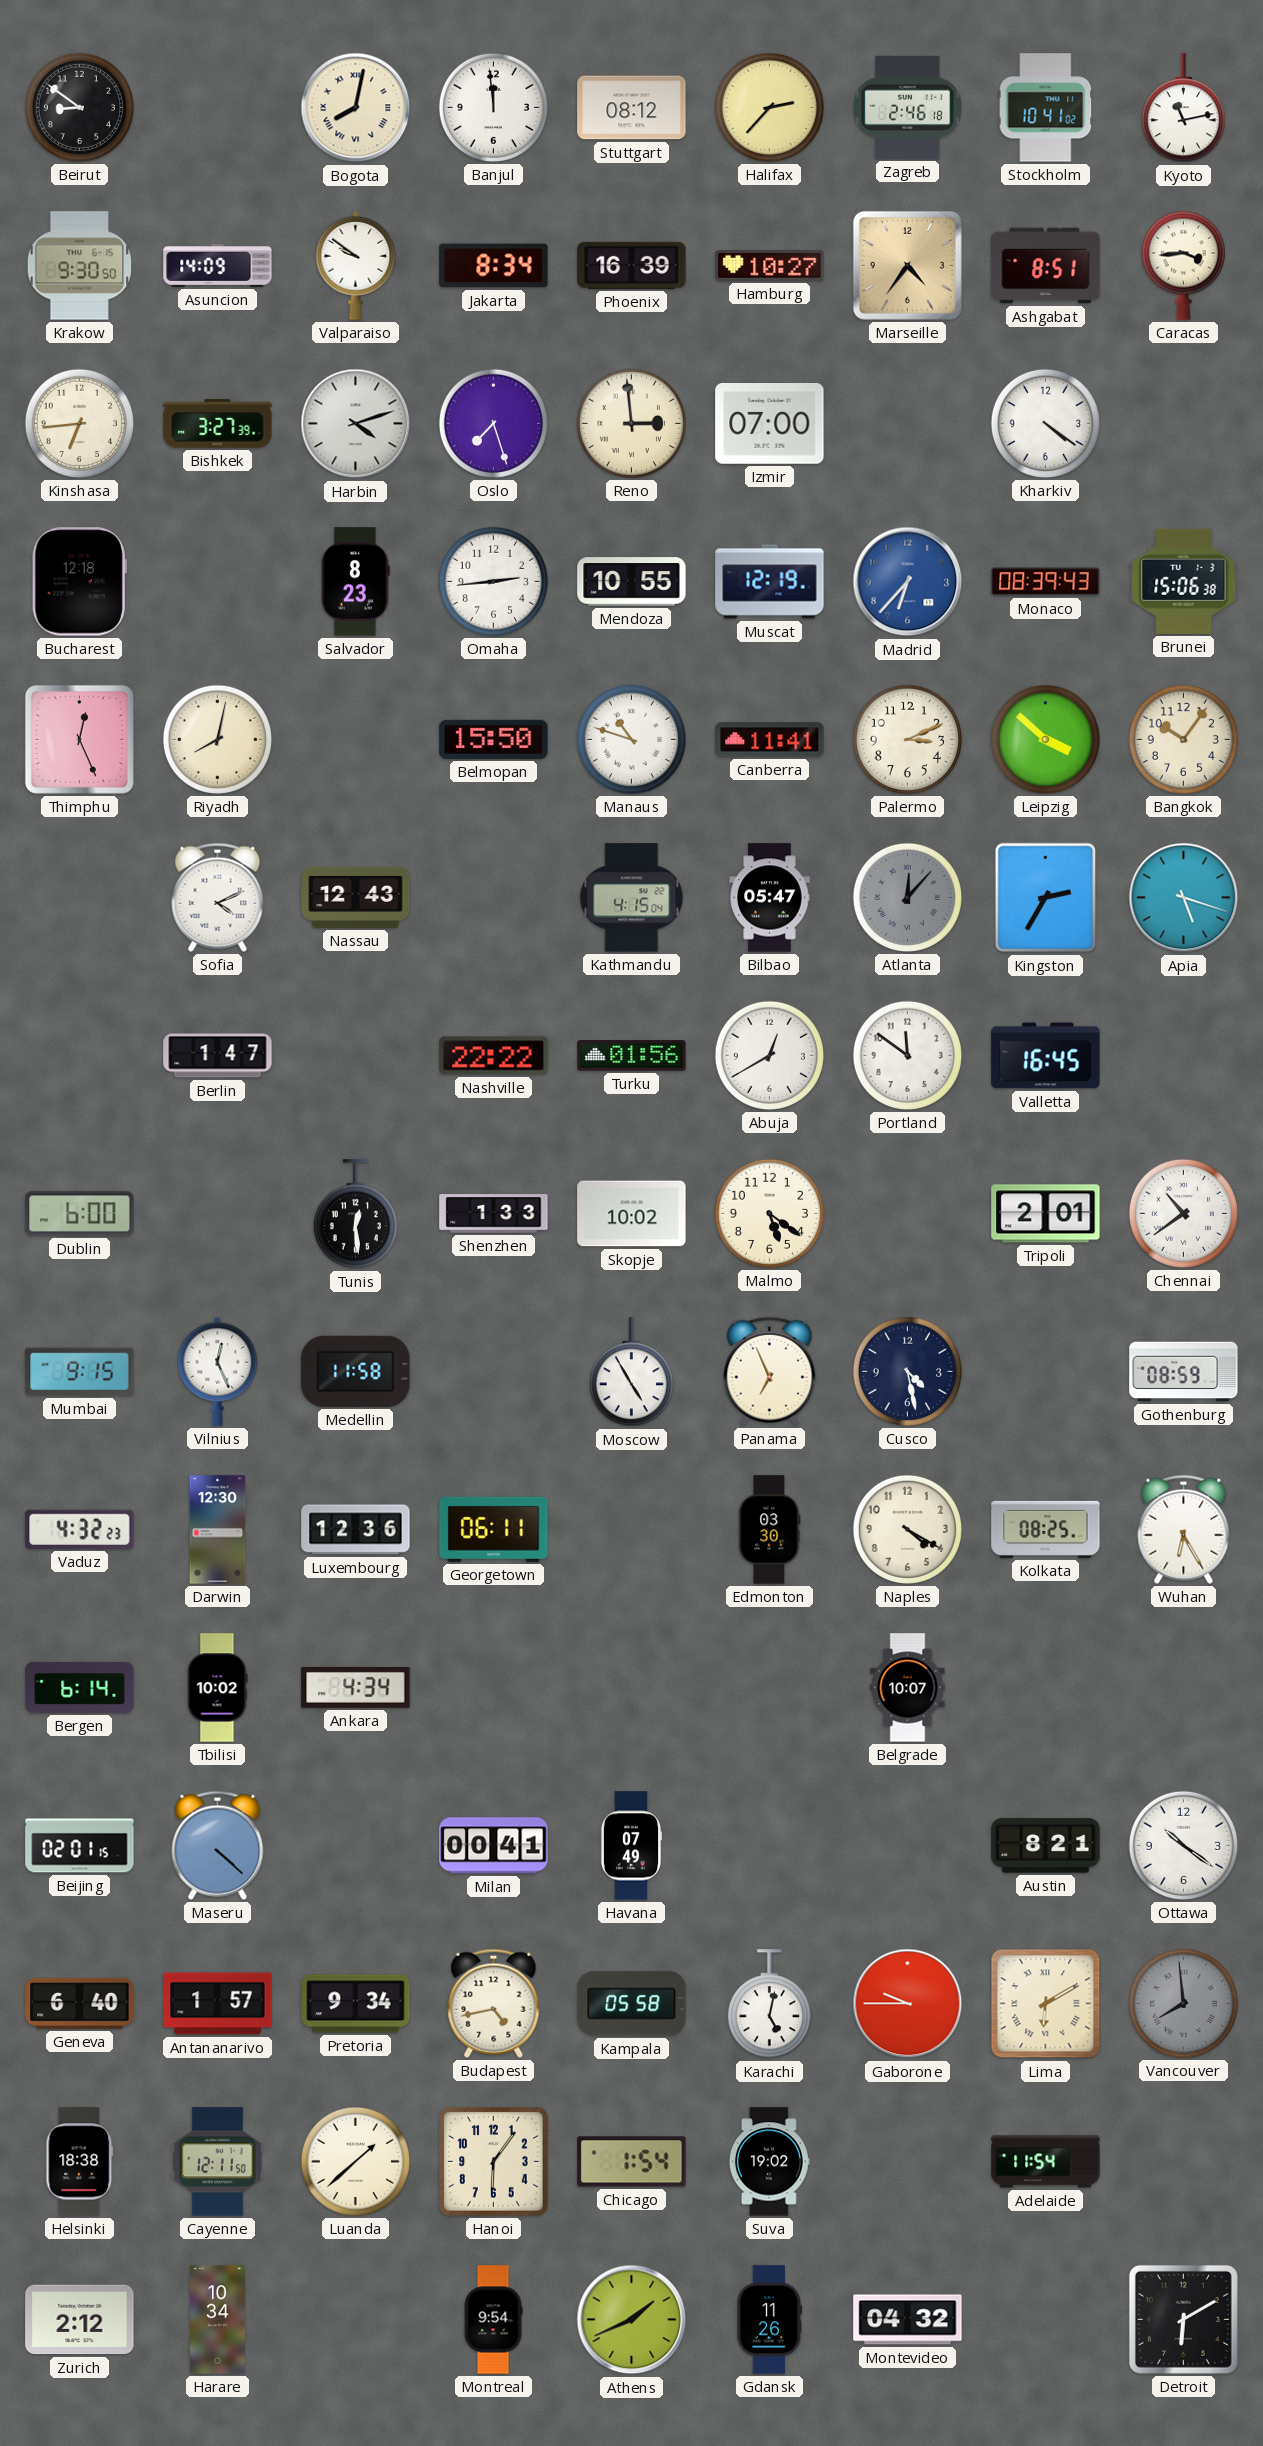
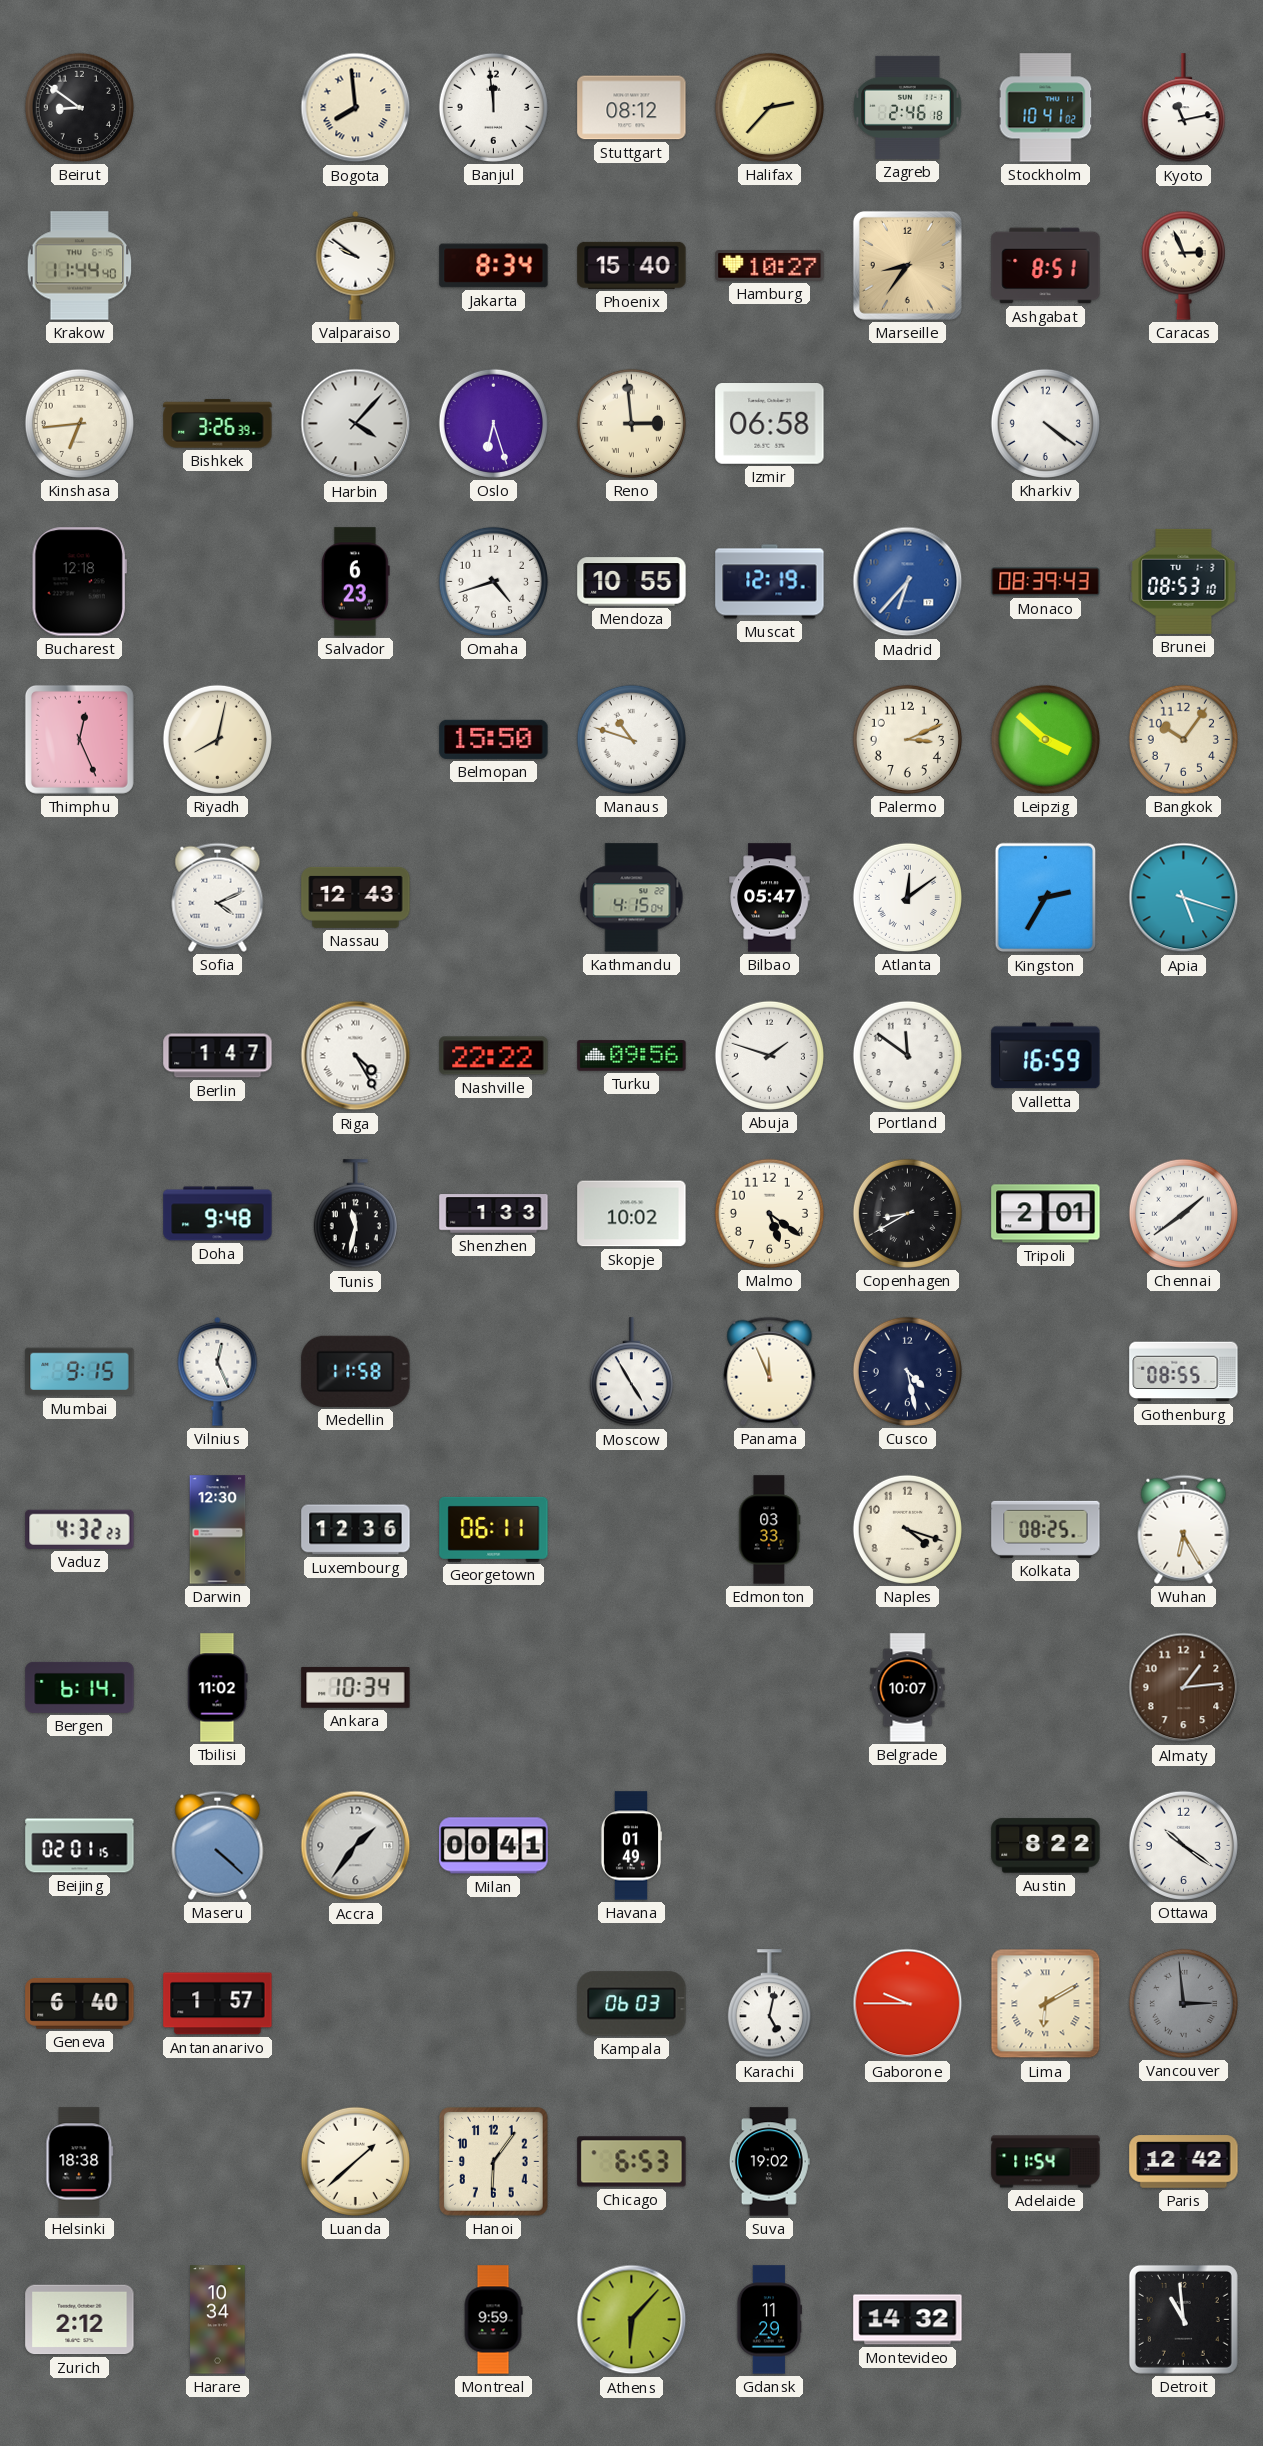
Bogota: 8:02 -> 7:59 (356, 108)
Krakow: 9:30 -> 11:44 (80, 266)
Asuncion: 14:09 -> none (218, 266)
Phoenix: 16:39 -> 15:40 (632, 265)
Marseille: 4:36 -> 8:36 (907, 265)
Caracas: 3:44 -> 2:56 (1183, 265)
Bishkek: 3:27 -> 3:26 (218, 424)
Harbin: 4:12 -> 4:07 (356, 424)
Oslo: 7:27 -> 6:27 (493, 423)
Izmir: 07:00 -> 06:58 (770, 424)
Salvador: 8:23 -> 6:23 (355, 582)
Omaha: 2:44 -> 4:42 (493, 581)
Brunei: 15:06 -> 08:53 (1184, 581)
Canberra: 11:41 -> none (770, 740)
Atlanta: 12:07 -> 12:09 (907, 897)
Atlanta dial: grey -> white (907, 897)
Riga: none -> 4:25 (356, 1056)
Turku: 01:56 -> 09:56 (632, 1056)
Abuja: 12:40 -> 1:48 (769, 1055)
Valletta: 16:45 -> 16:59 (1046, 1056)
Dublin: 6:00 -> none (80, 1214)
Doha: none -> 9:48 (218, 1214)
Tunis: 12:29 -> 11:32 (355, 1214)
Copenhagen: none -> 8:40 (907, 1213)
Chennai: 10:39 -> 1:39 (1183, 1213)
Panama: 6:56 -> 11:56 (770, 1371)
Gothenburg: 08:59 -> 08:55 (1184, 1372)
Edmonton: 03:30 -> 03:33 (770, 1530)
Naples: 4:20 -> 4:18 (907, 1529)
Tbilisi: 10:02 -> 11:02 (218, 1688)
Ankara: 4:34 -> 10:34 (356, 1687)
Almaty: none -> 1:14 (1184, 1688)
Accra: none -> 1:36 (356, 1846)
Havana: 07:49 -> 01:49 (631, 1846)
Austin: 8:21 -> 8:22 (1046, 1846)
Pretoria: 9:34 -> none (356, 2004)
Budapest: 4:43 -> none (494, 2003)
Kampala: 05:58 -> 06:03 (632, 2004)
Vancouver: 7:59 -> 2:59 (1183, 2003)
Cayenne: 12:11 -> none (217, 2162)
Chicago: 1:54 -> 6:53 (632, 2162)
Paris: none -> 12:42 (1184, 2162)
Montreal: 9:54 -> 9:59 (493, 2320)
Athens: 1:41 -> 6:07 (632, 2320)
Gdansk: 11:26 -> 11:29 (770, 2320)
Montevideo: 04:32 -> 14:32 (908, 2320)
Detroit: 6:10 -> 10:59 (1183, 2319)
